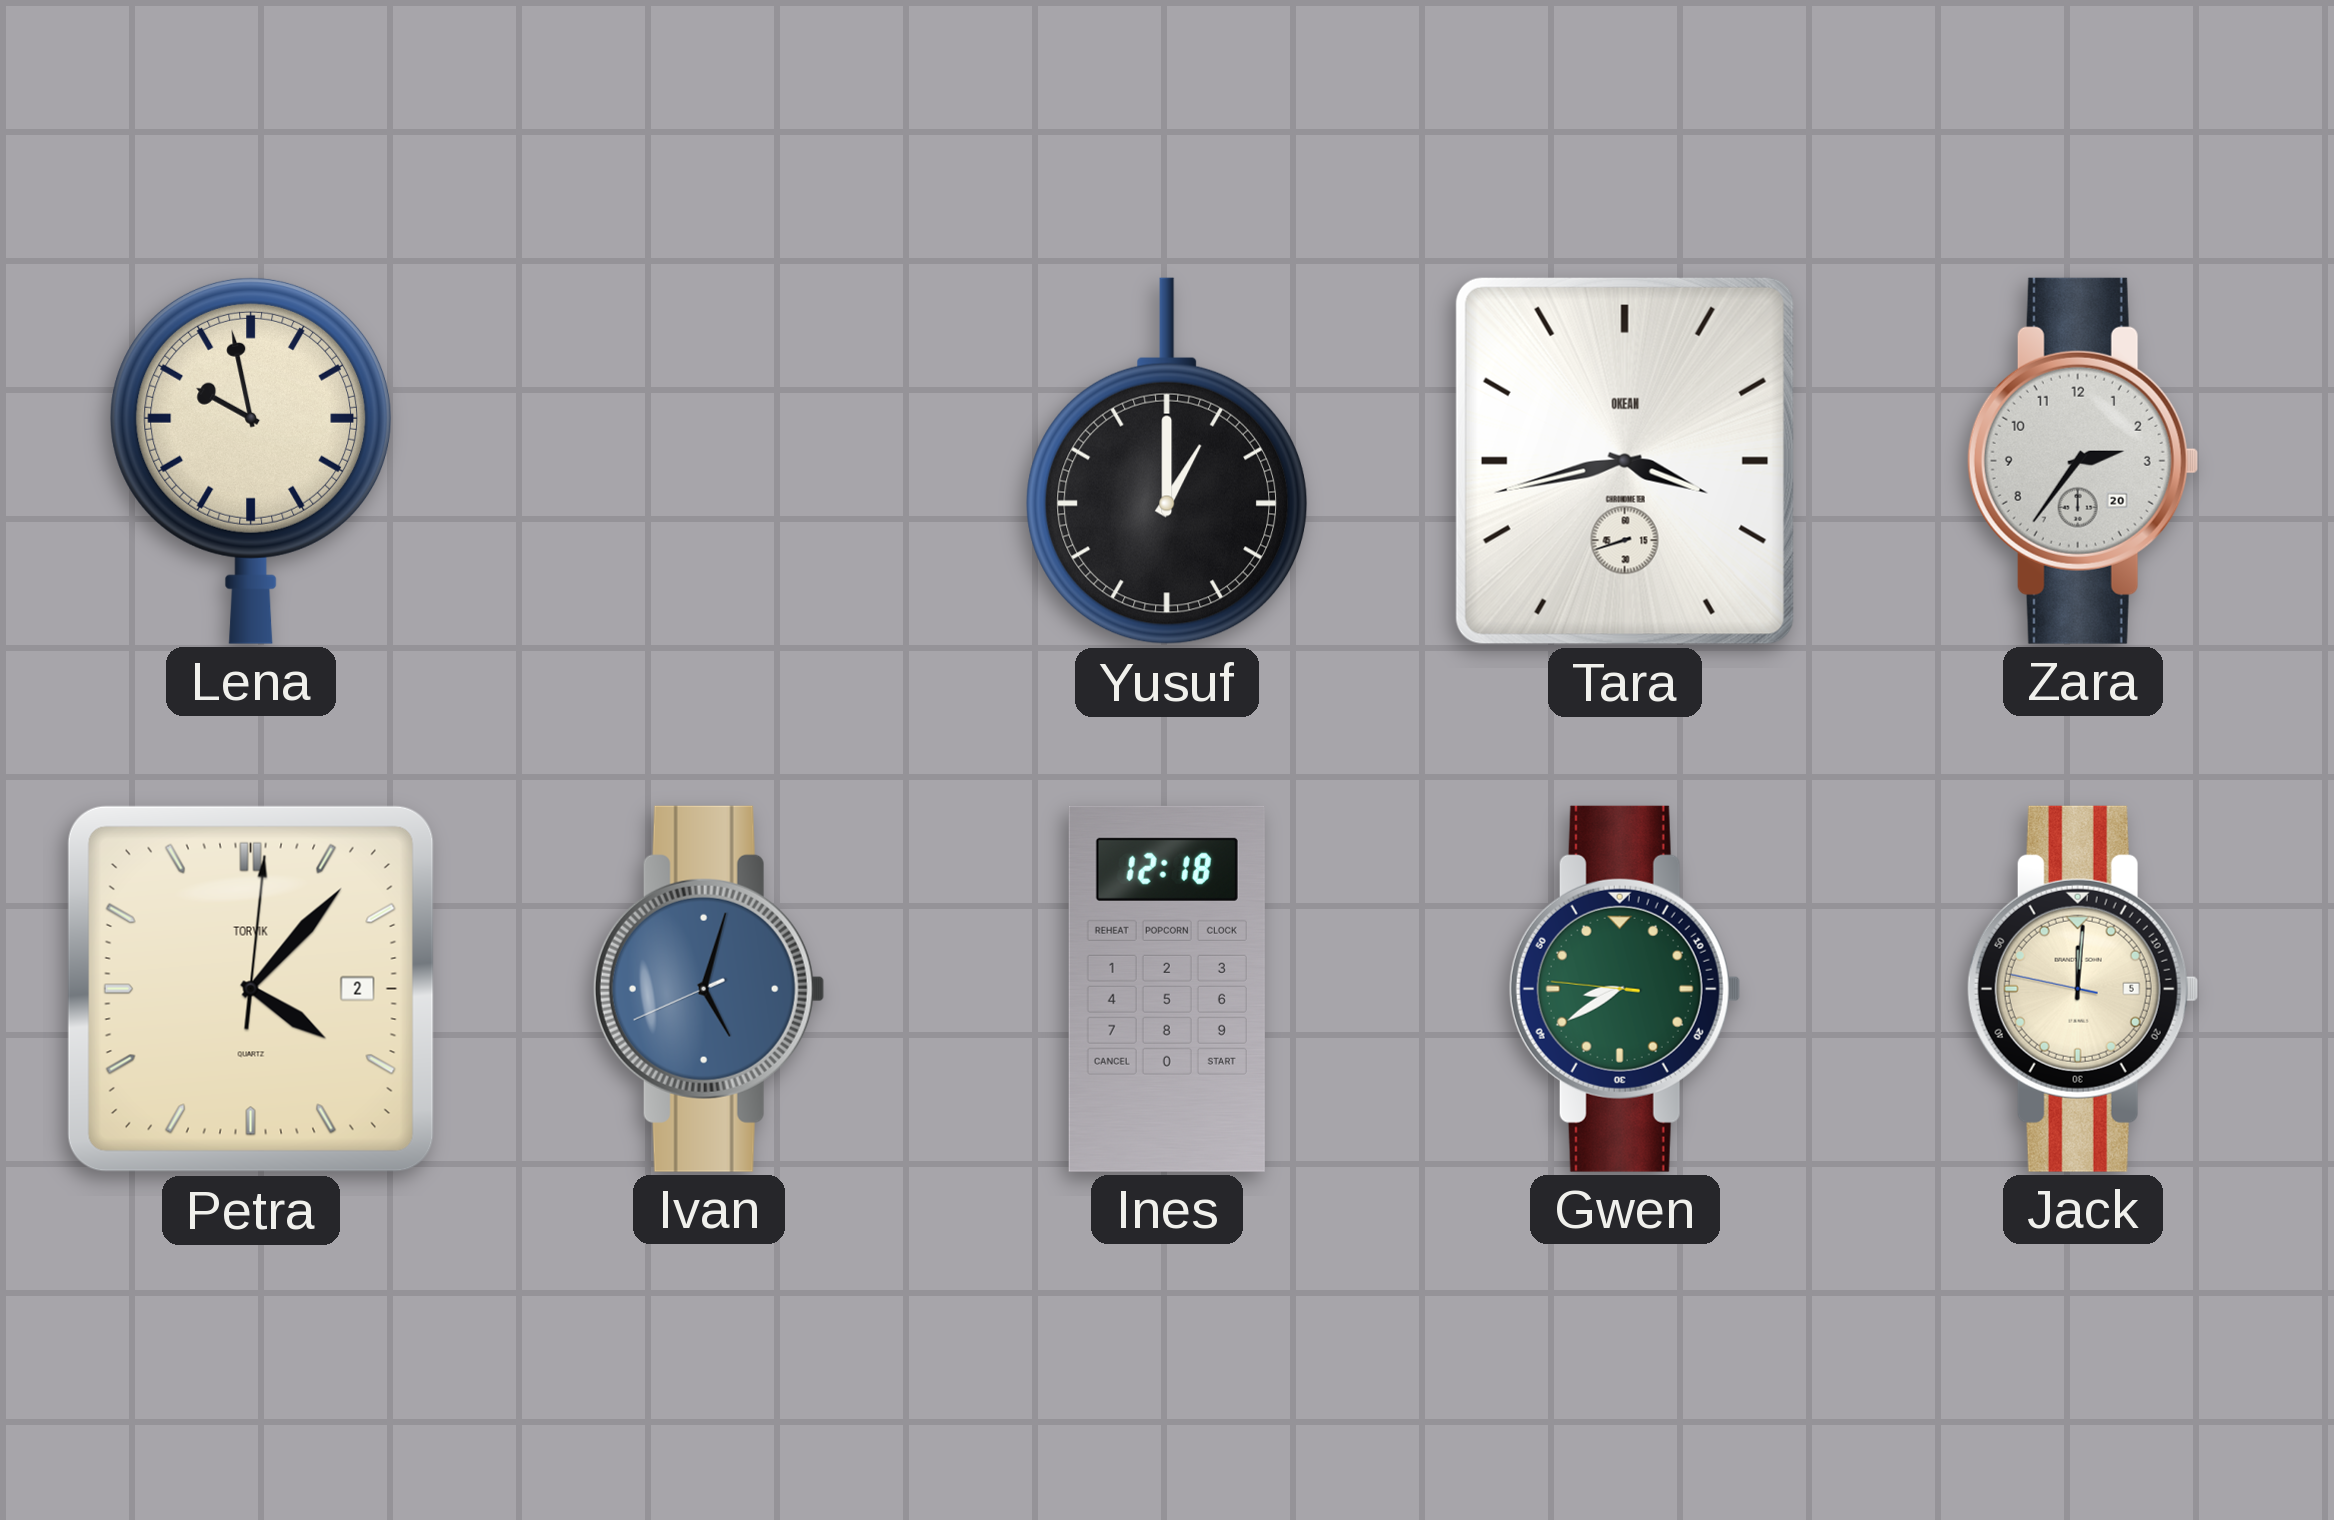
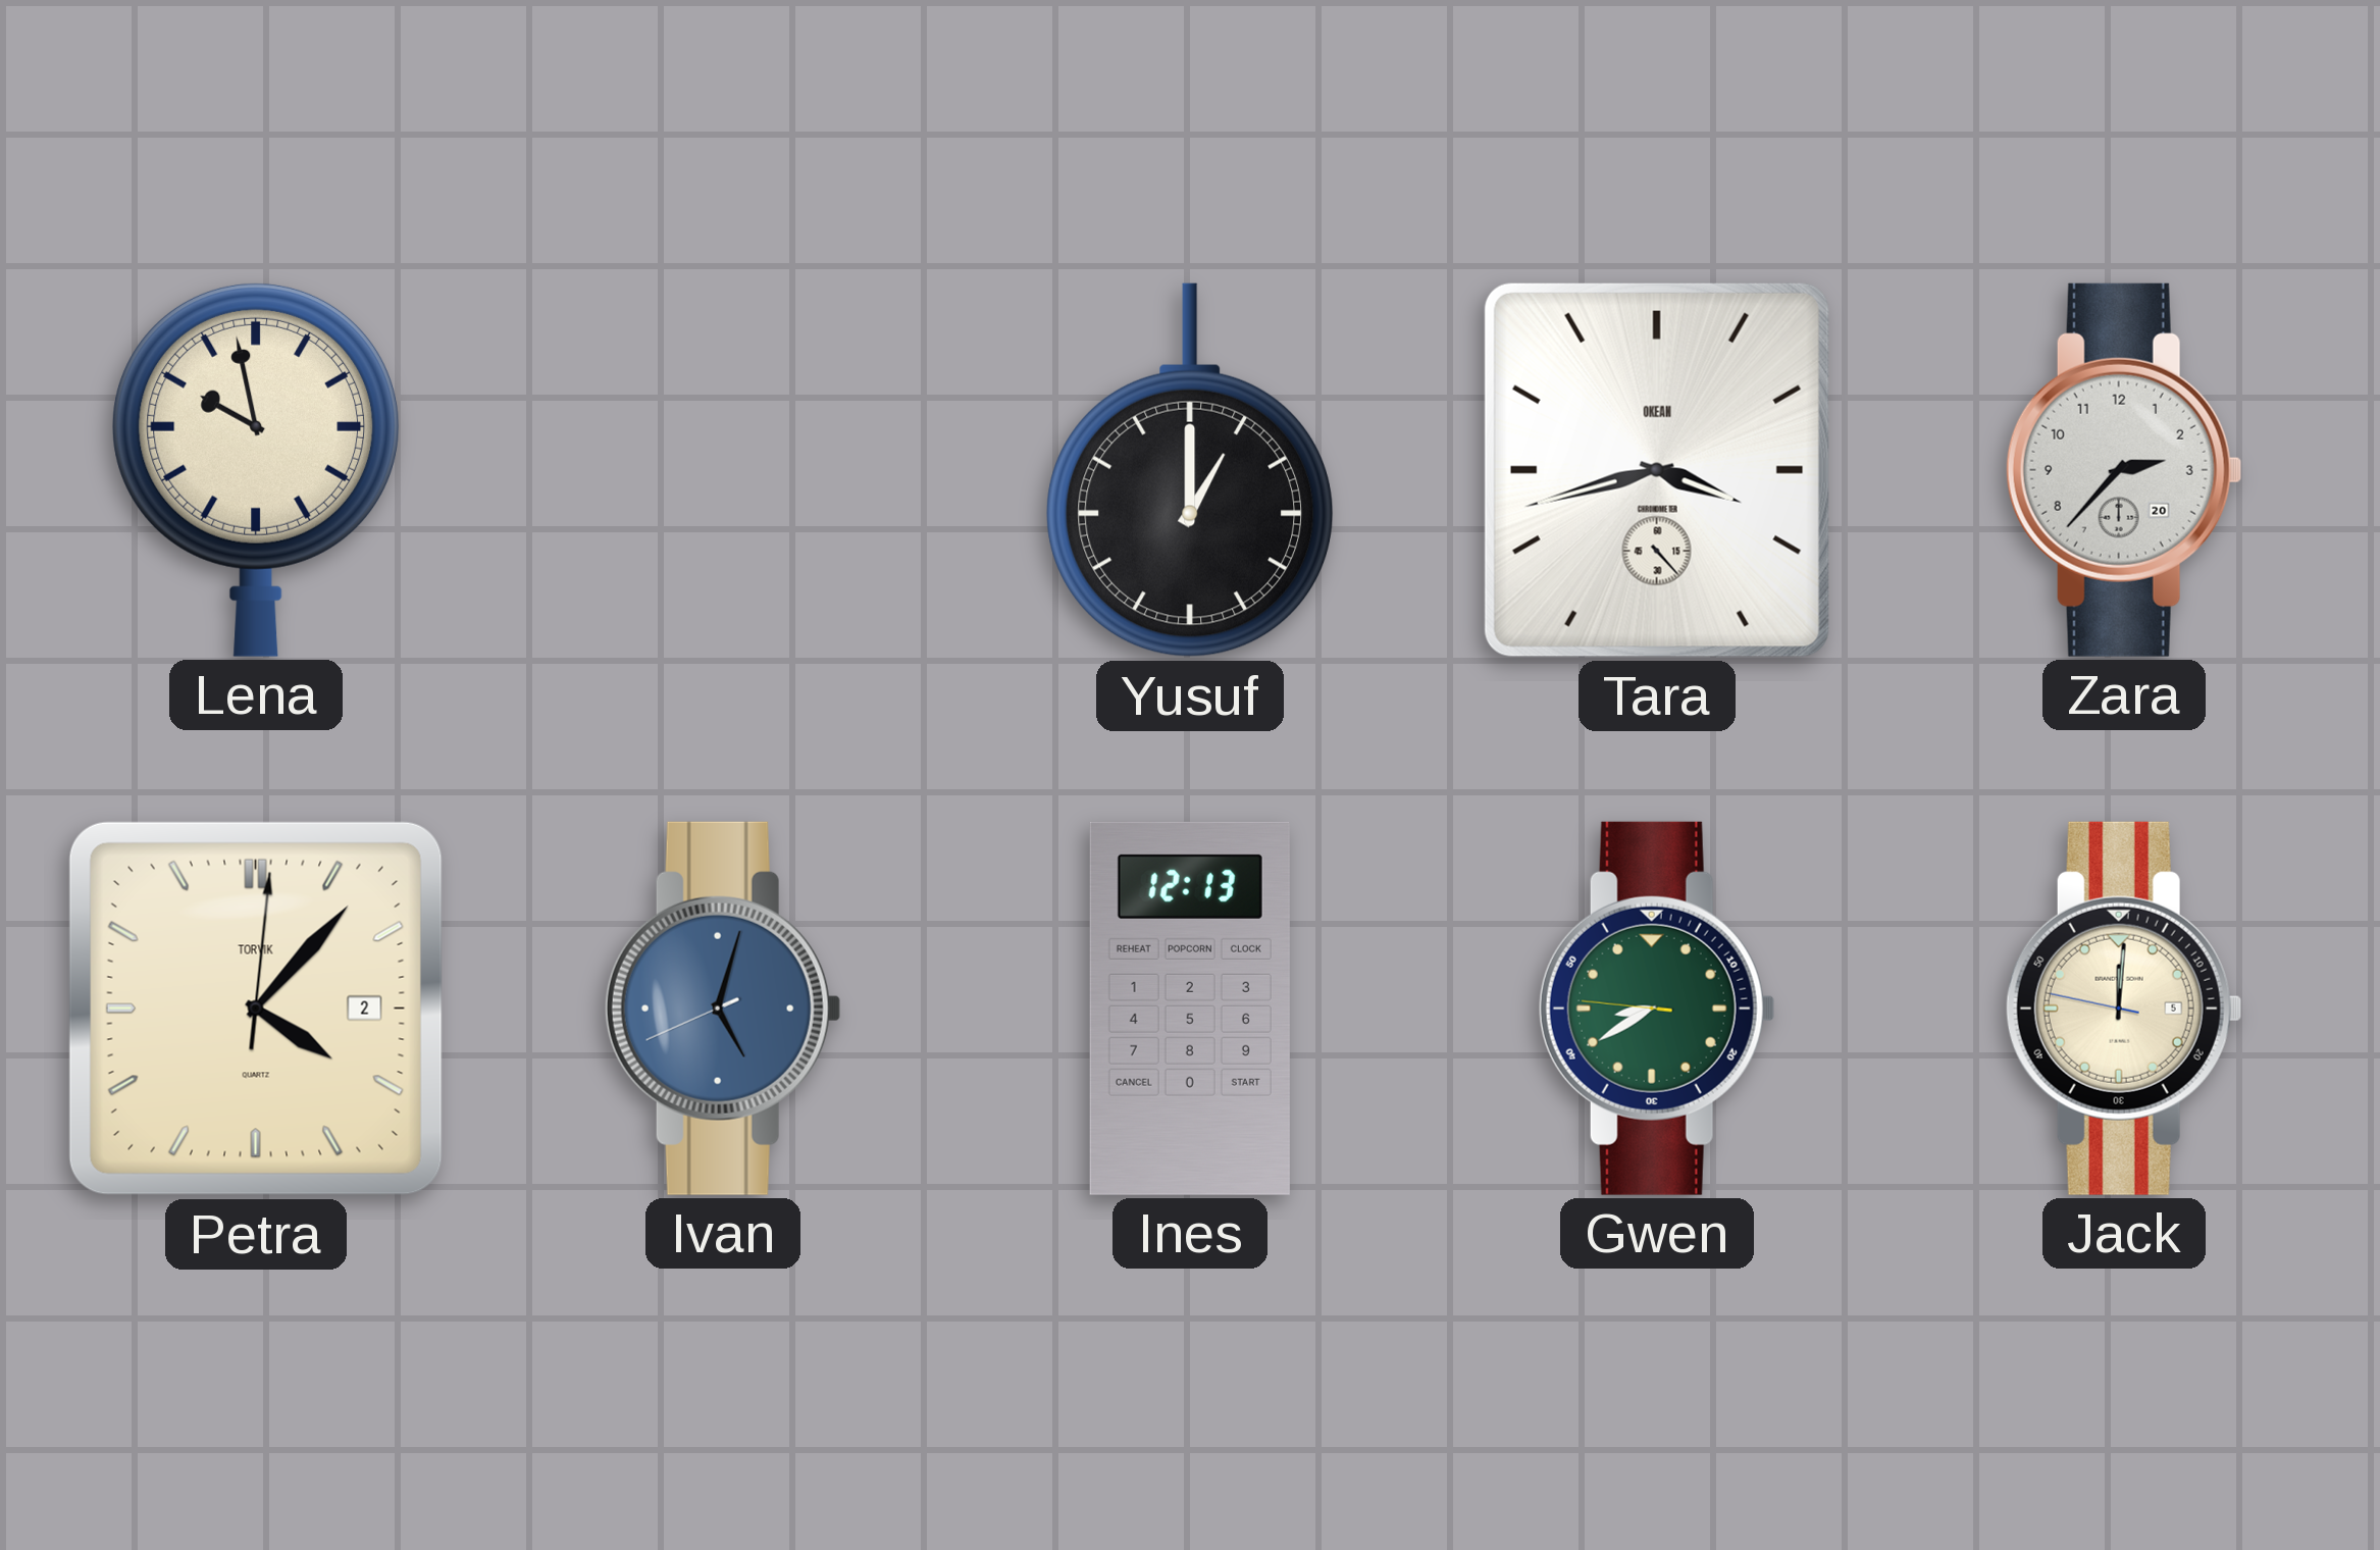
Tara: 3:42:42 -> 3:42:23 (1657, 470)
Zara: 2:36 -> 2:37 (2124, 470)
Ines: 12:18 -> 12:13 (1190, 1009)
